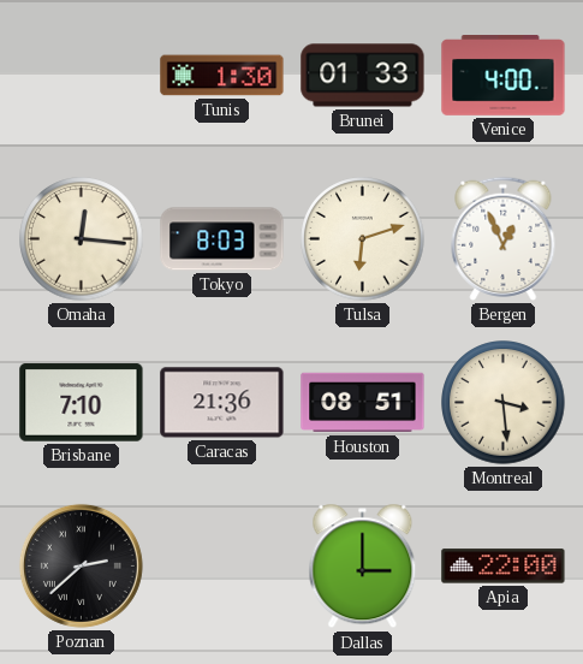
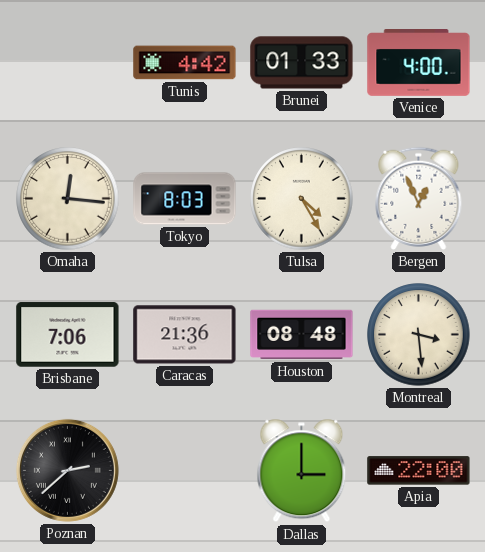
Tunis: 1:30 -> 4:42 (185, 63)
Tulsa: 6:12 -> 4:25 (302, 199)
Brisbane: 7:10 -> 7:06 (68, 335)
Houston: 08:51 -> 08:48 (302, 335)
